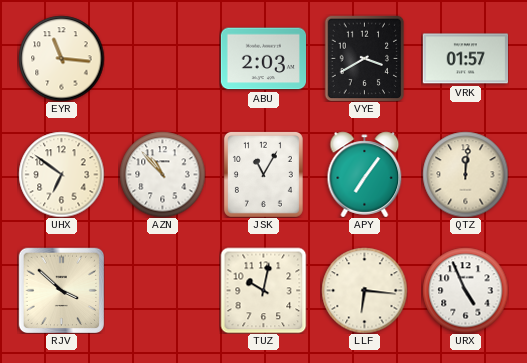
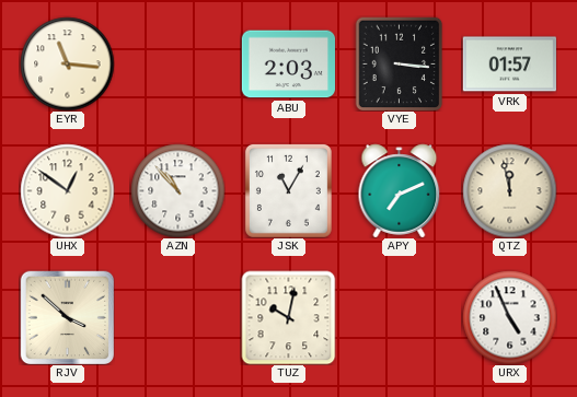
VYE: 3:40 -> 3:16 (400, 63)
UHX: 6:51 -> 12:51 (67, 190)
APY: 7:06 -> 7:11 (400, 190)
QTZ: 12:01 -> 11:58 (509, 190)
LLF: 6:16 -> none (364, 290)
